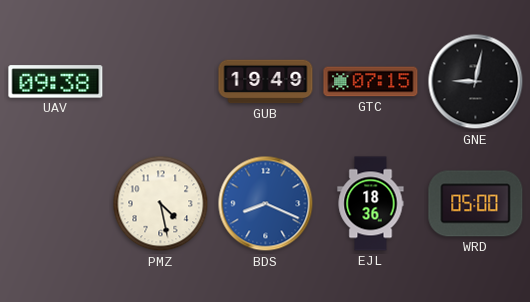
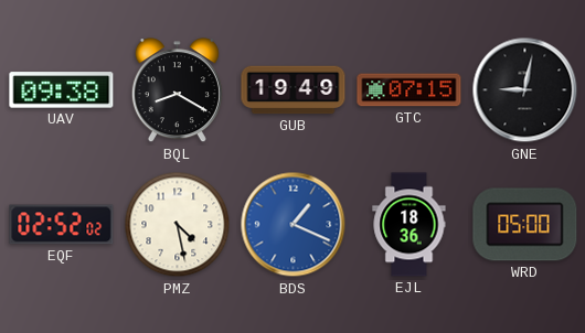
BQL: none -> 8:20 (177, 90)
EQF: none -> 02:52 (62, 225)
BDS: 8:19 -> 1:19 (294, 225)
